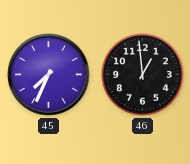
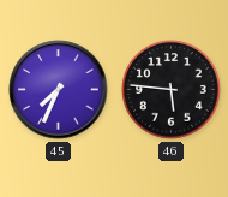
46: 12:59 -> 5:46 (172, 90)
